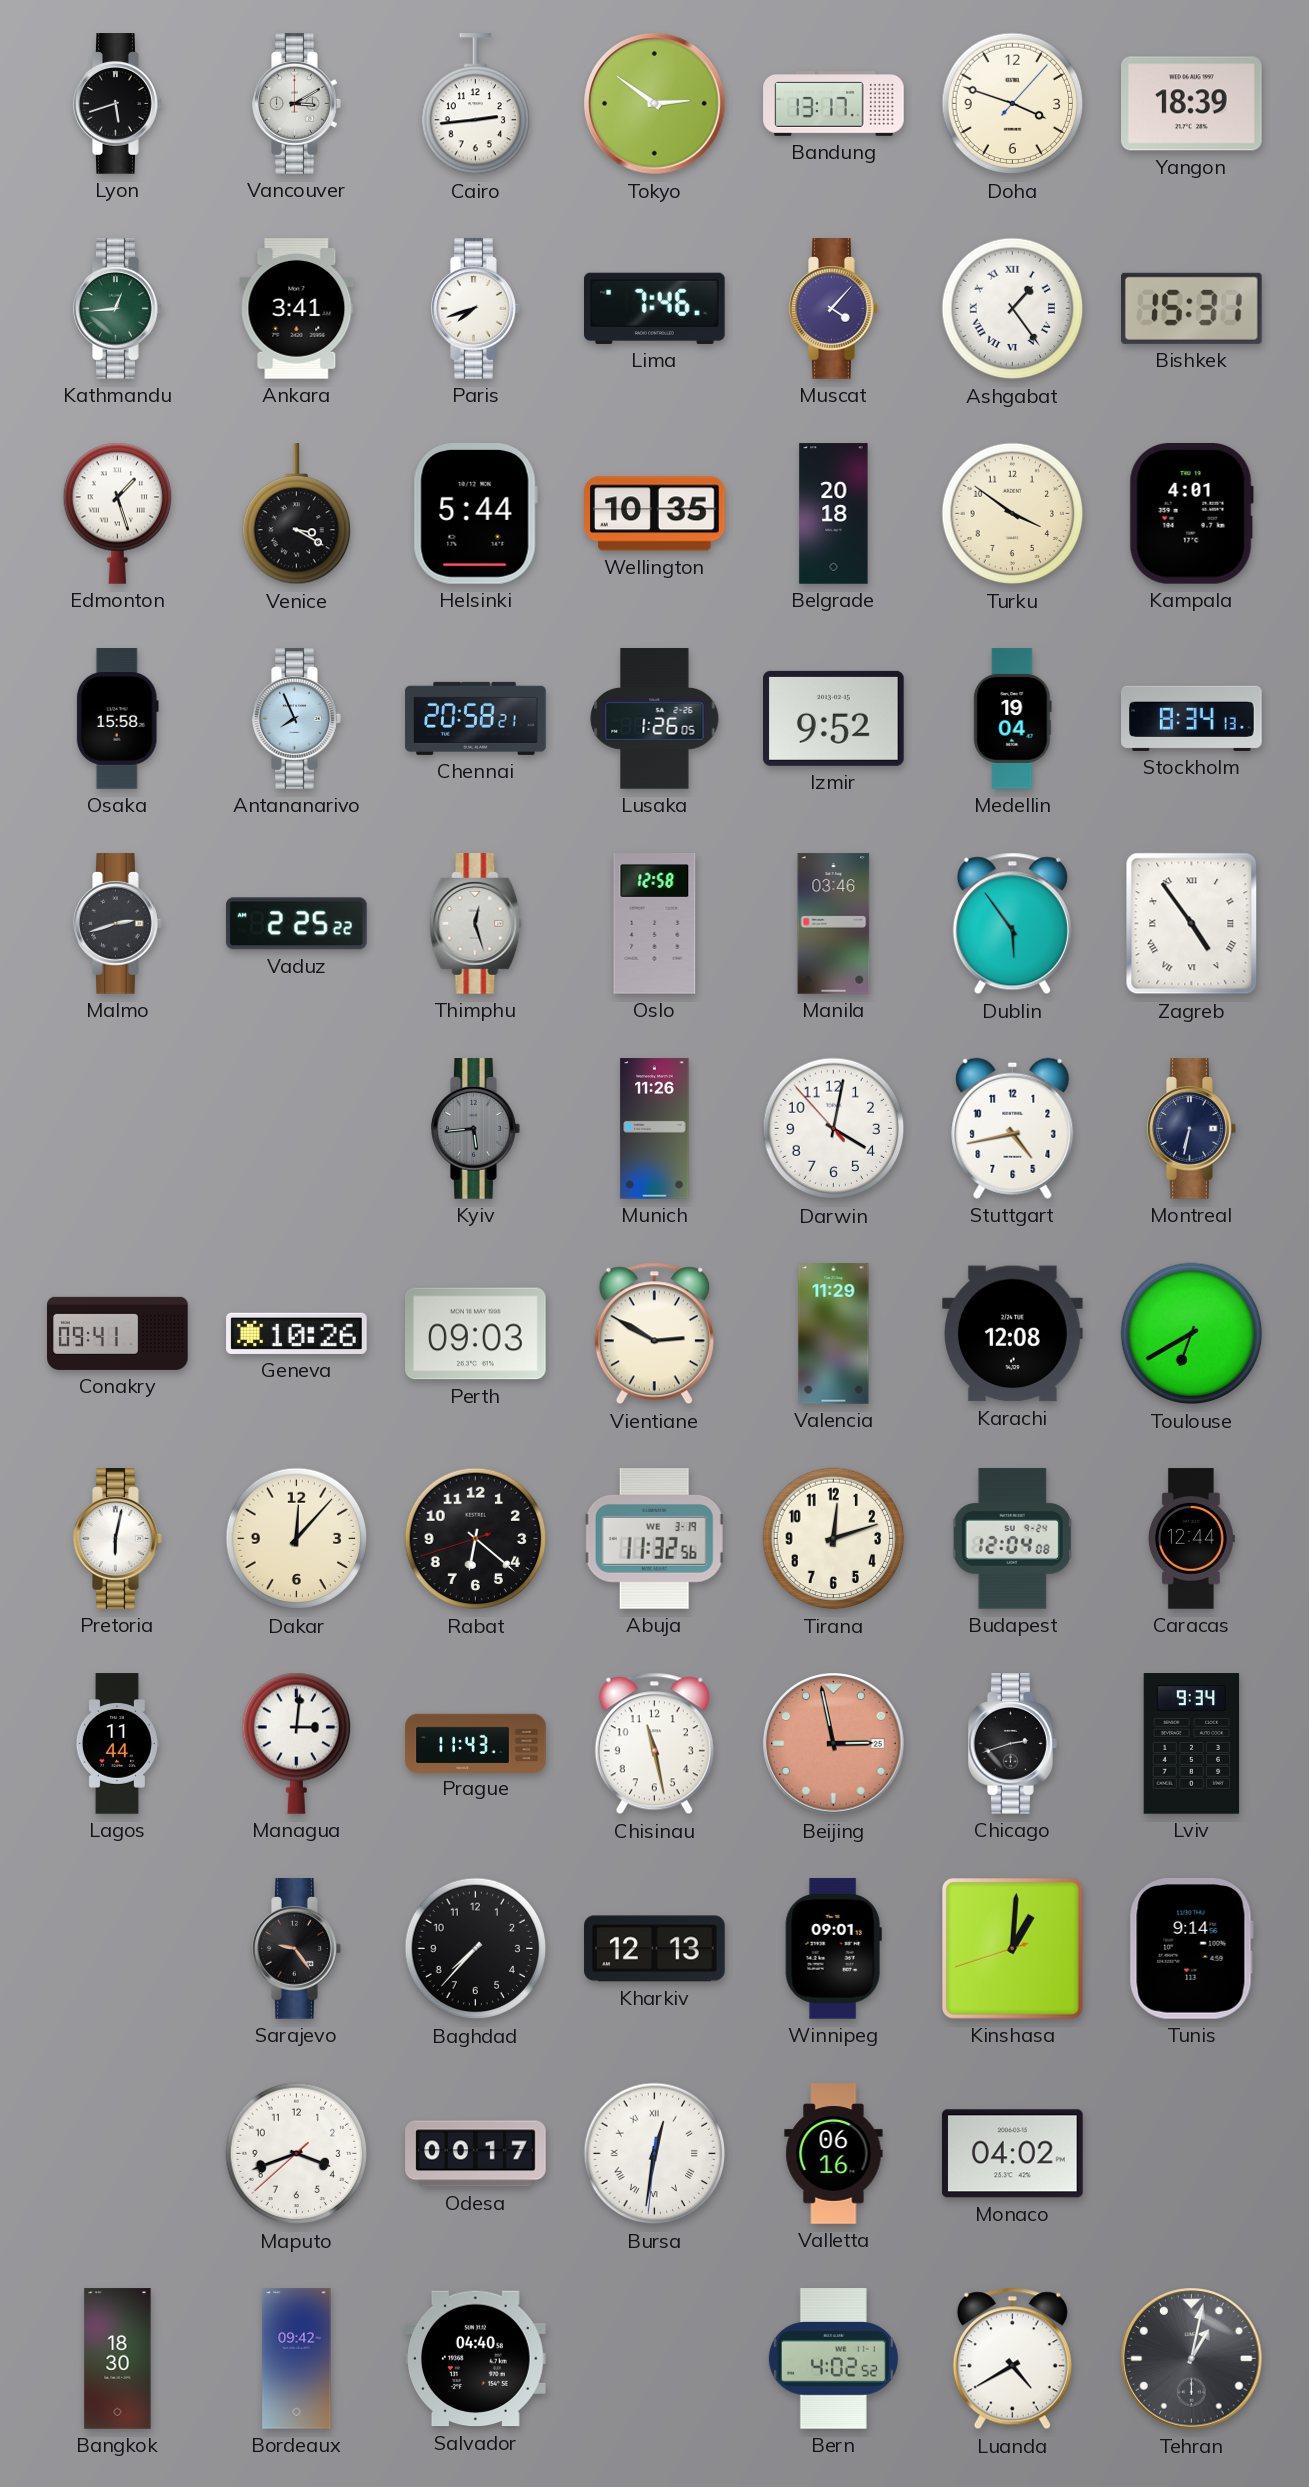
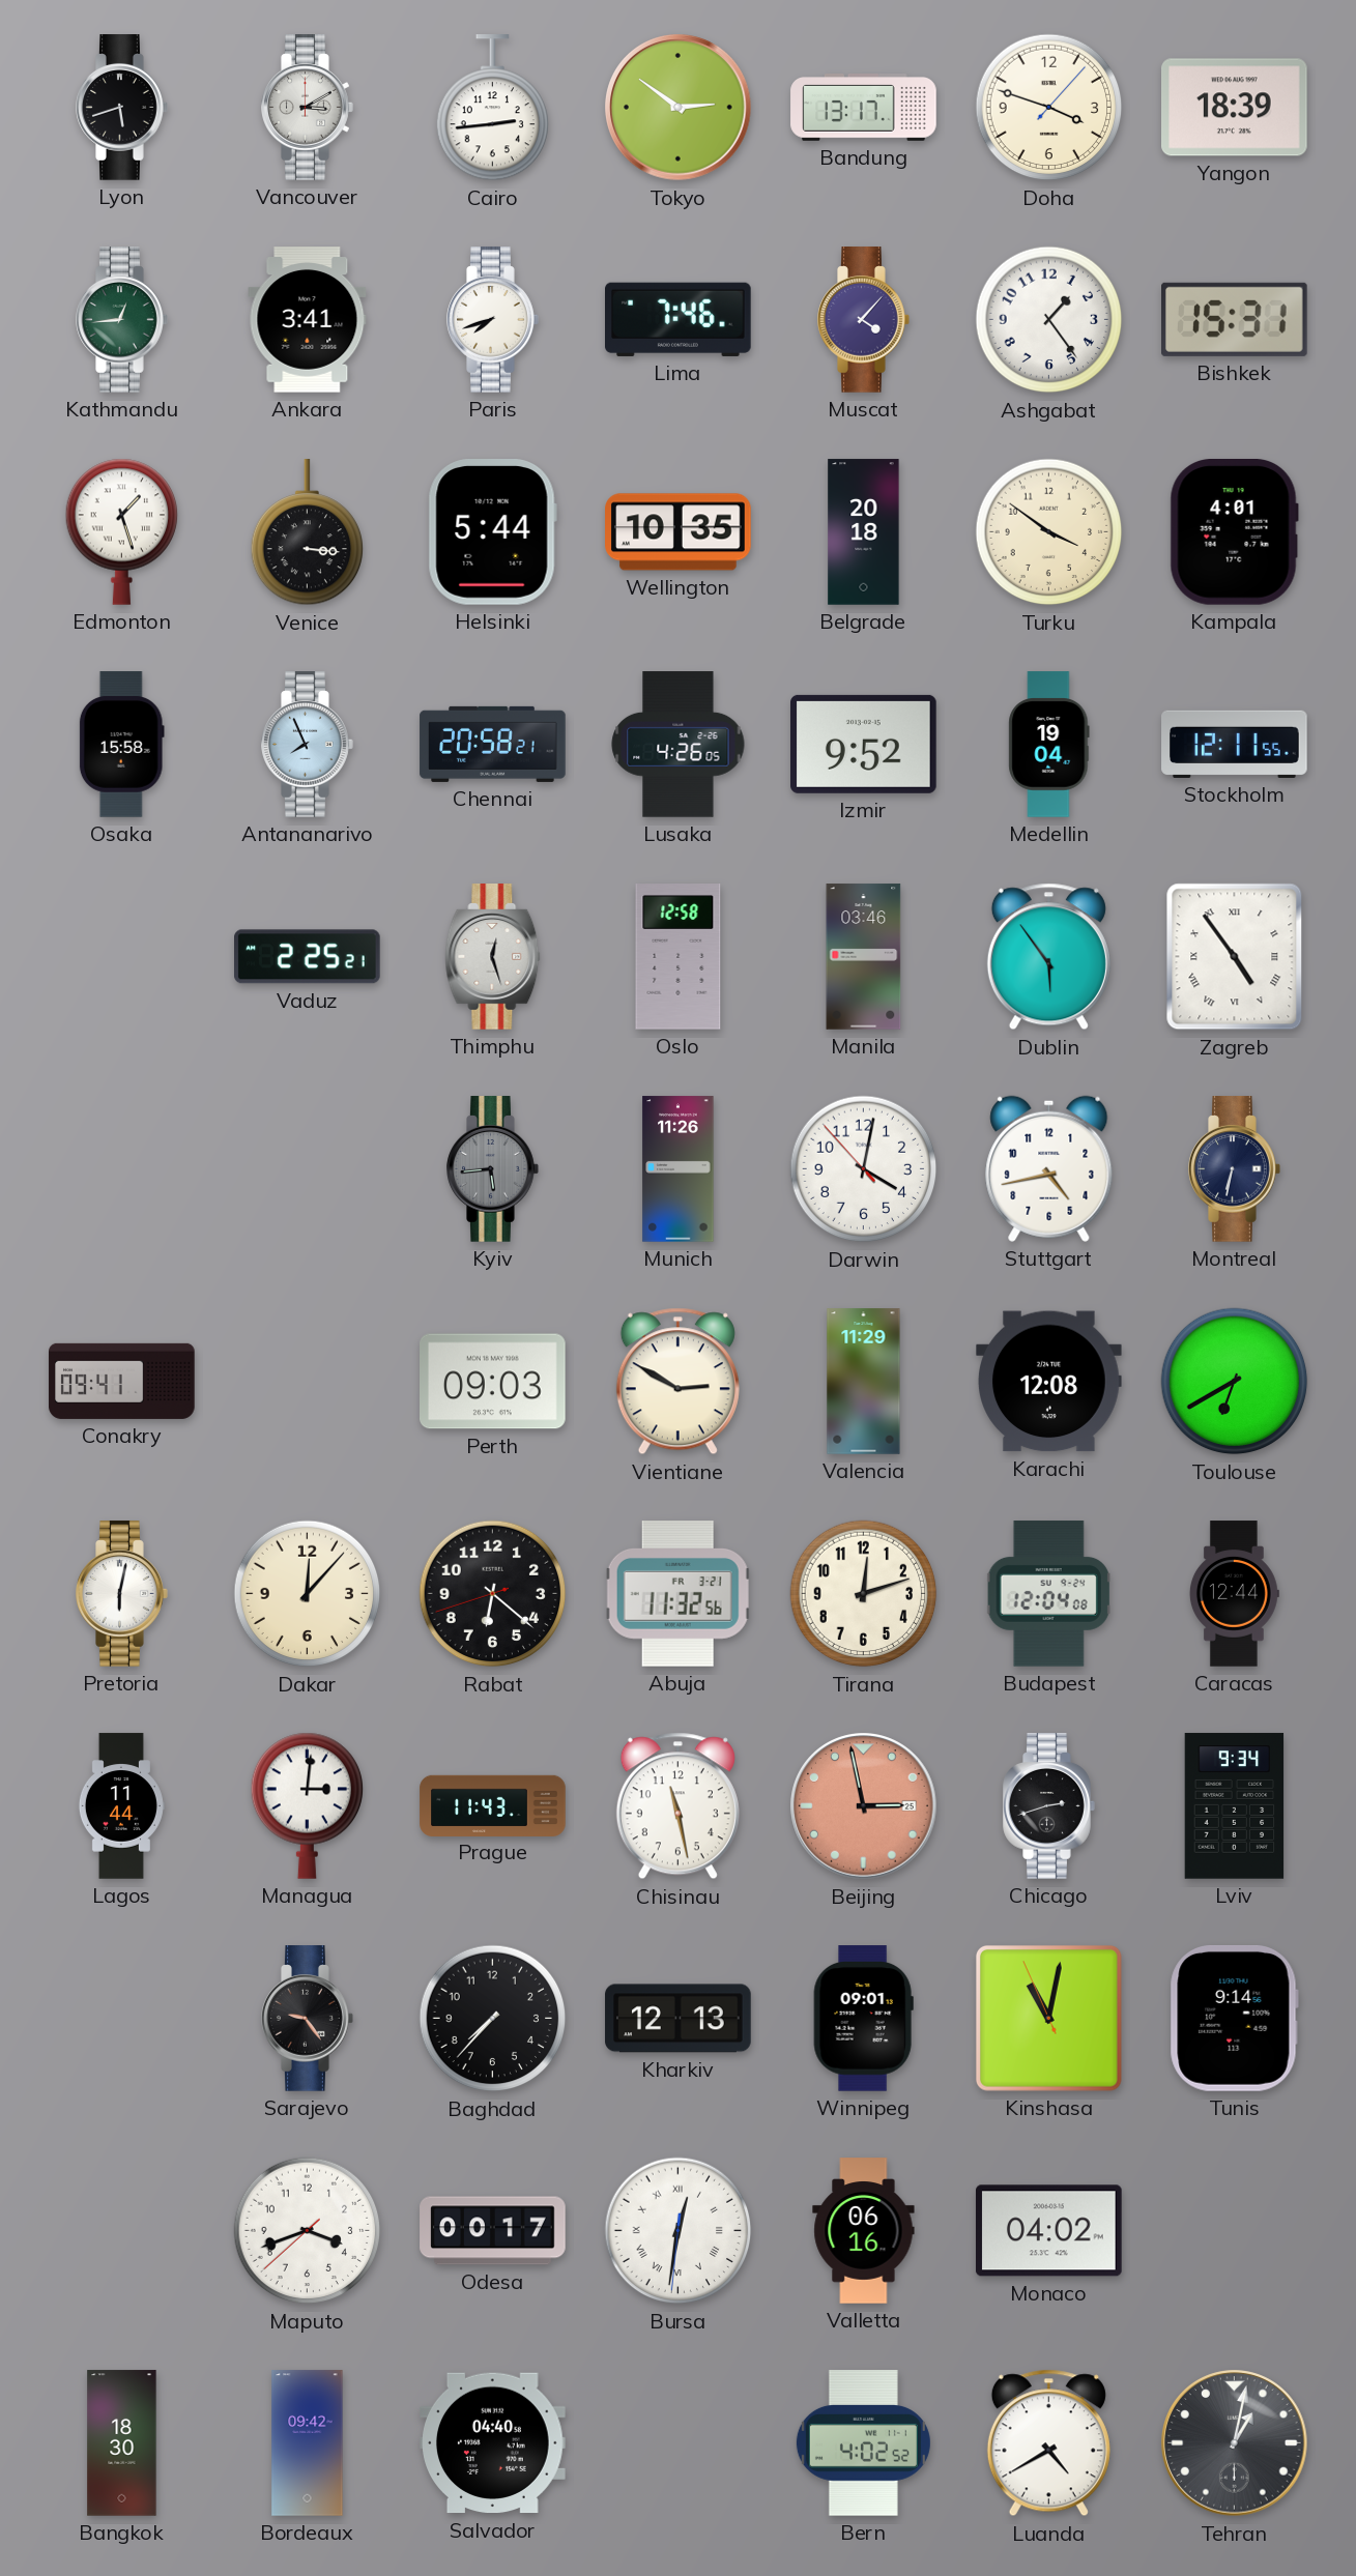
Ashgabat numerals: Roman -> Arabic (1049, 320)
Venice: 3:20 -> 3:16 (307, 532)
Lusaka: 1:26 -> 4:26 (679, 745)
Stockholm: 8:34 -> 12:11 (1235, 744)
Malmo: 2:42 -> none (118, 924)
Vaduz: 2:25:22 -> 2:25:21 (308, 957)
Geneva: 10:26 -> none (297, 1333)
Abuja date: WE 3-19 -> FR 3-21 (679, 1594)
Kinshasa: 1:00 -> 11:01 (1048, 2018)
